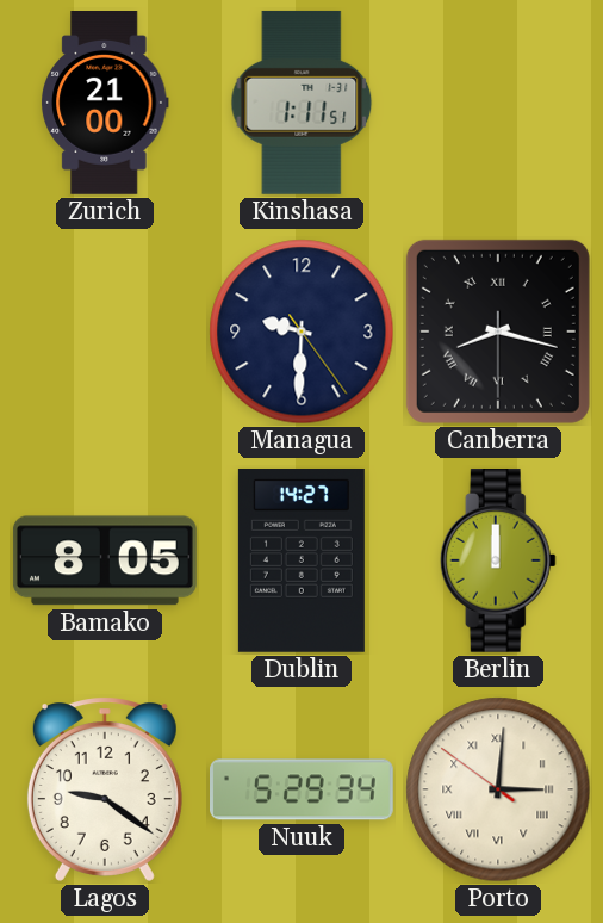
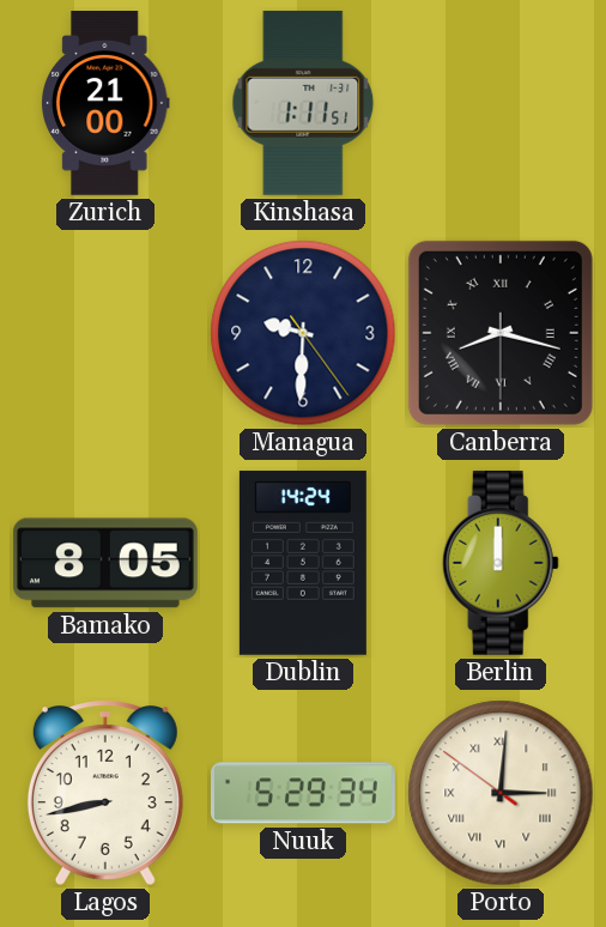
Dublin: 14:27 -> 14:24 (303, 563)
Lagos: 9:21 -> 8:43 (105, 793)
